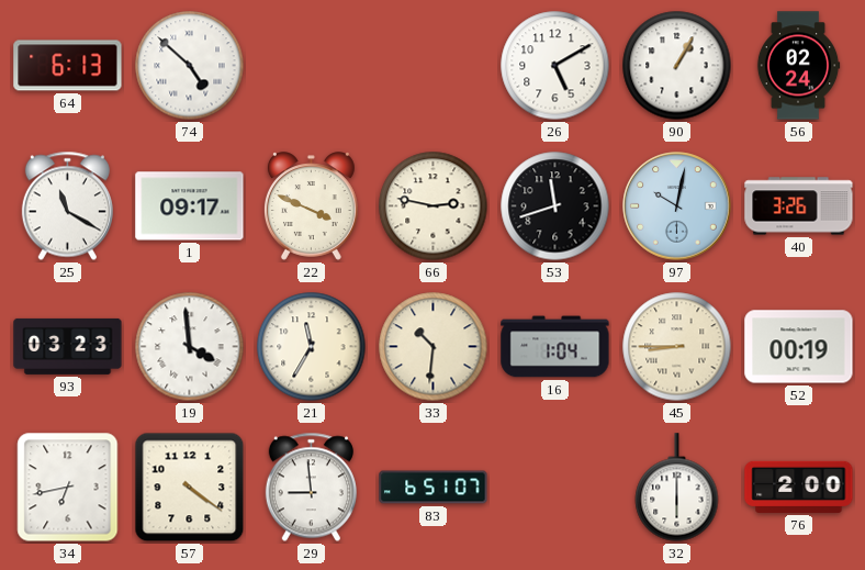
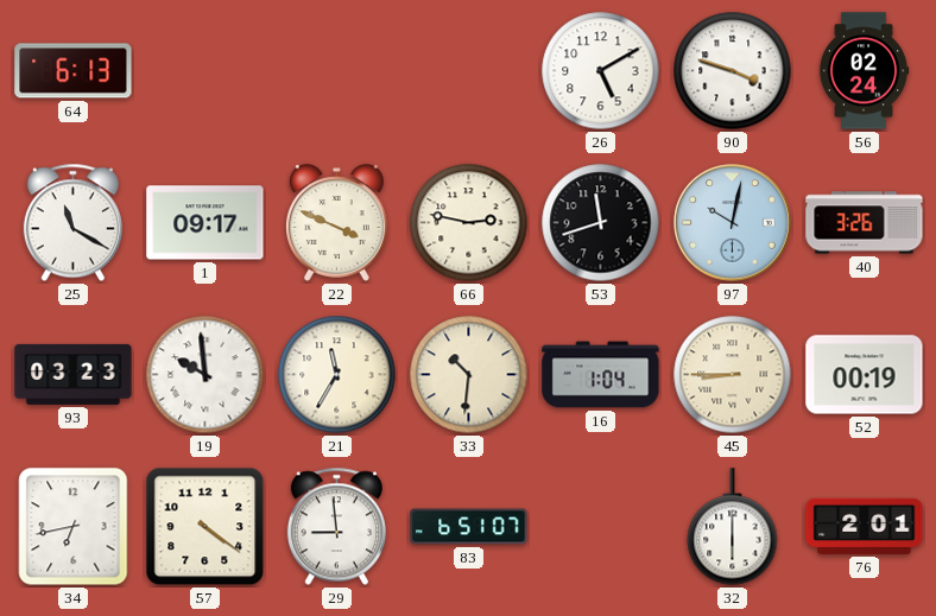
74: 4:52 -> none (190, 66)
90: 1:05 -> 3:48 (733, 71)
19: 3:59 -> 9:59 (205, 375)
76: 2:00 -> 2:01 (865, 526)
